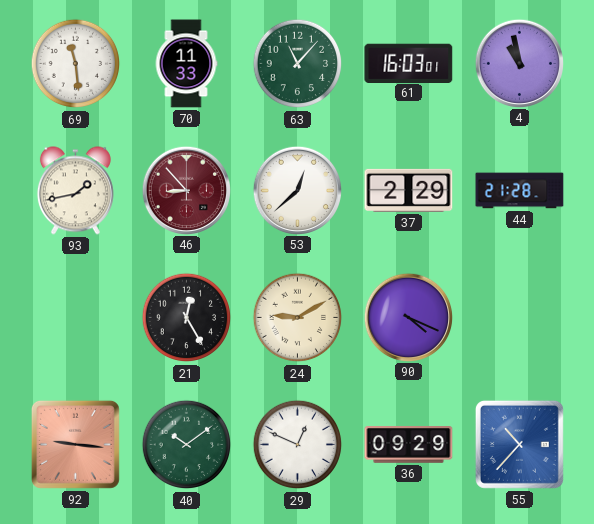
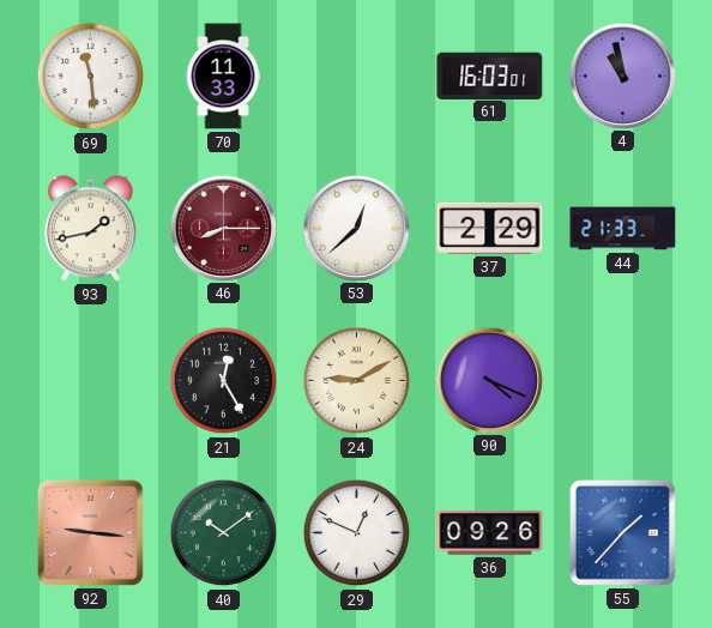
63: 11:07 -> none (298, 64)
46: 8:53 -> 8:15 (223, 228)
44: 21:28 -> 21:33 (623, 229)
36: 09:29 -> 09:26 (490, 533)
55: 10:37 -> 1:37 (622, 532)
